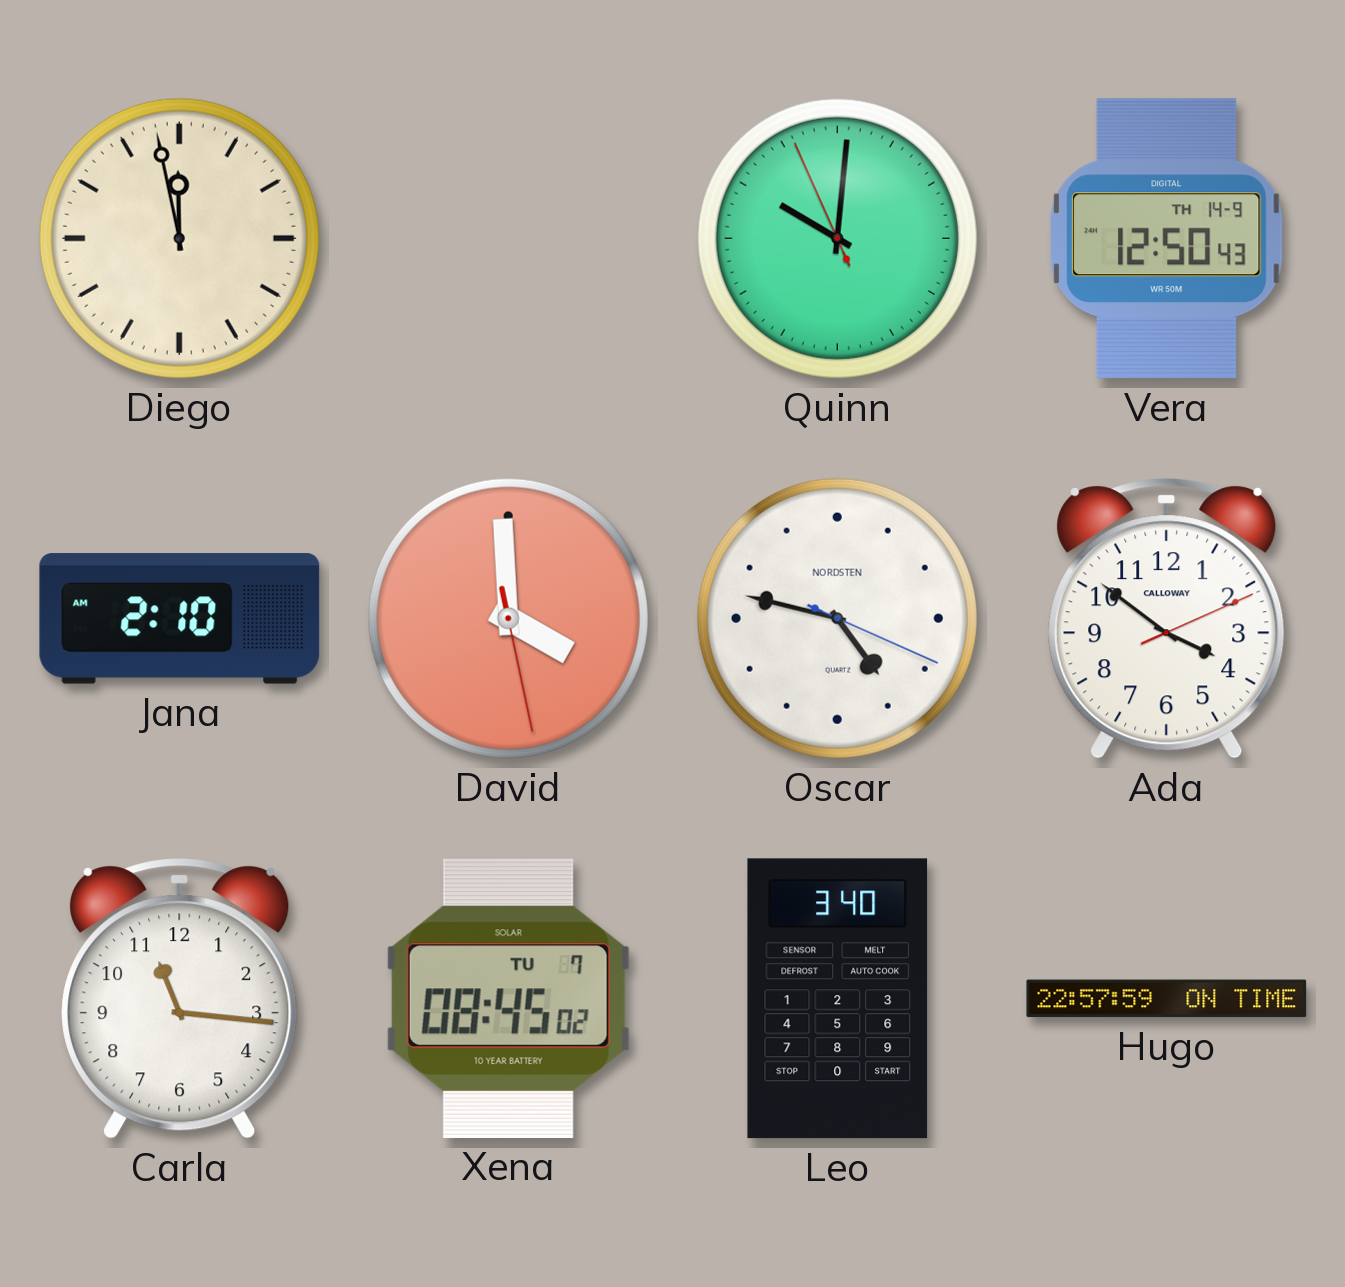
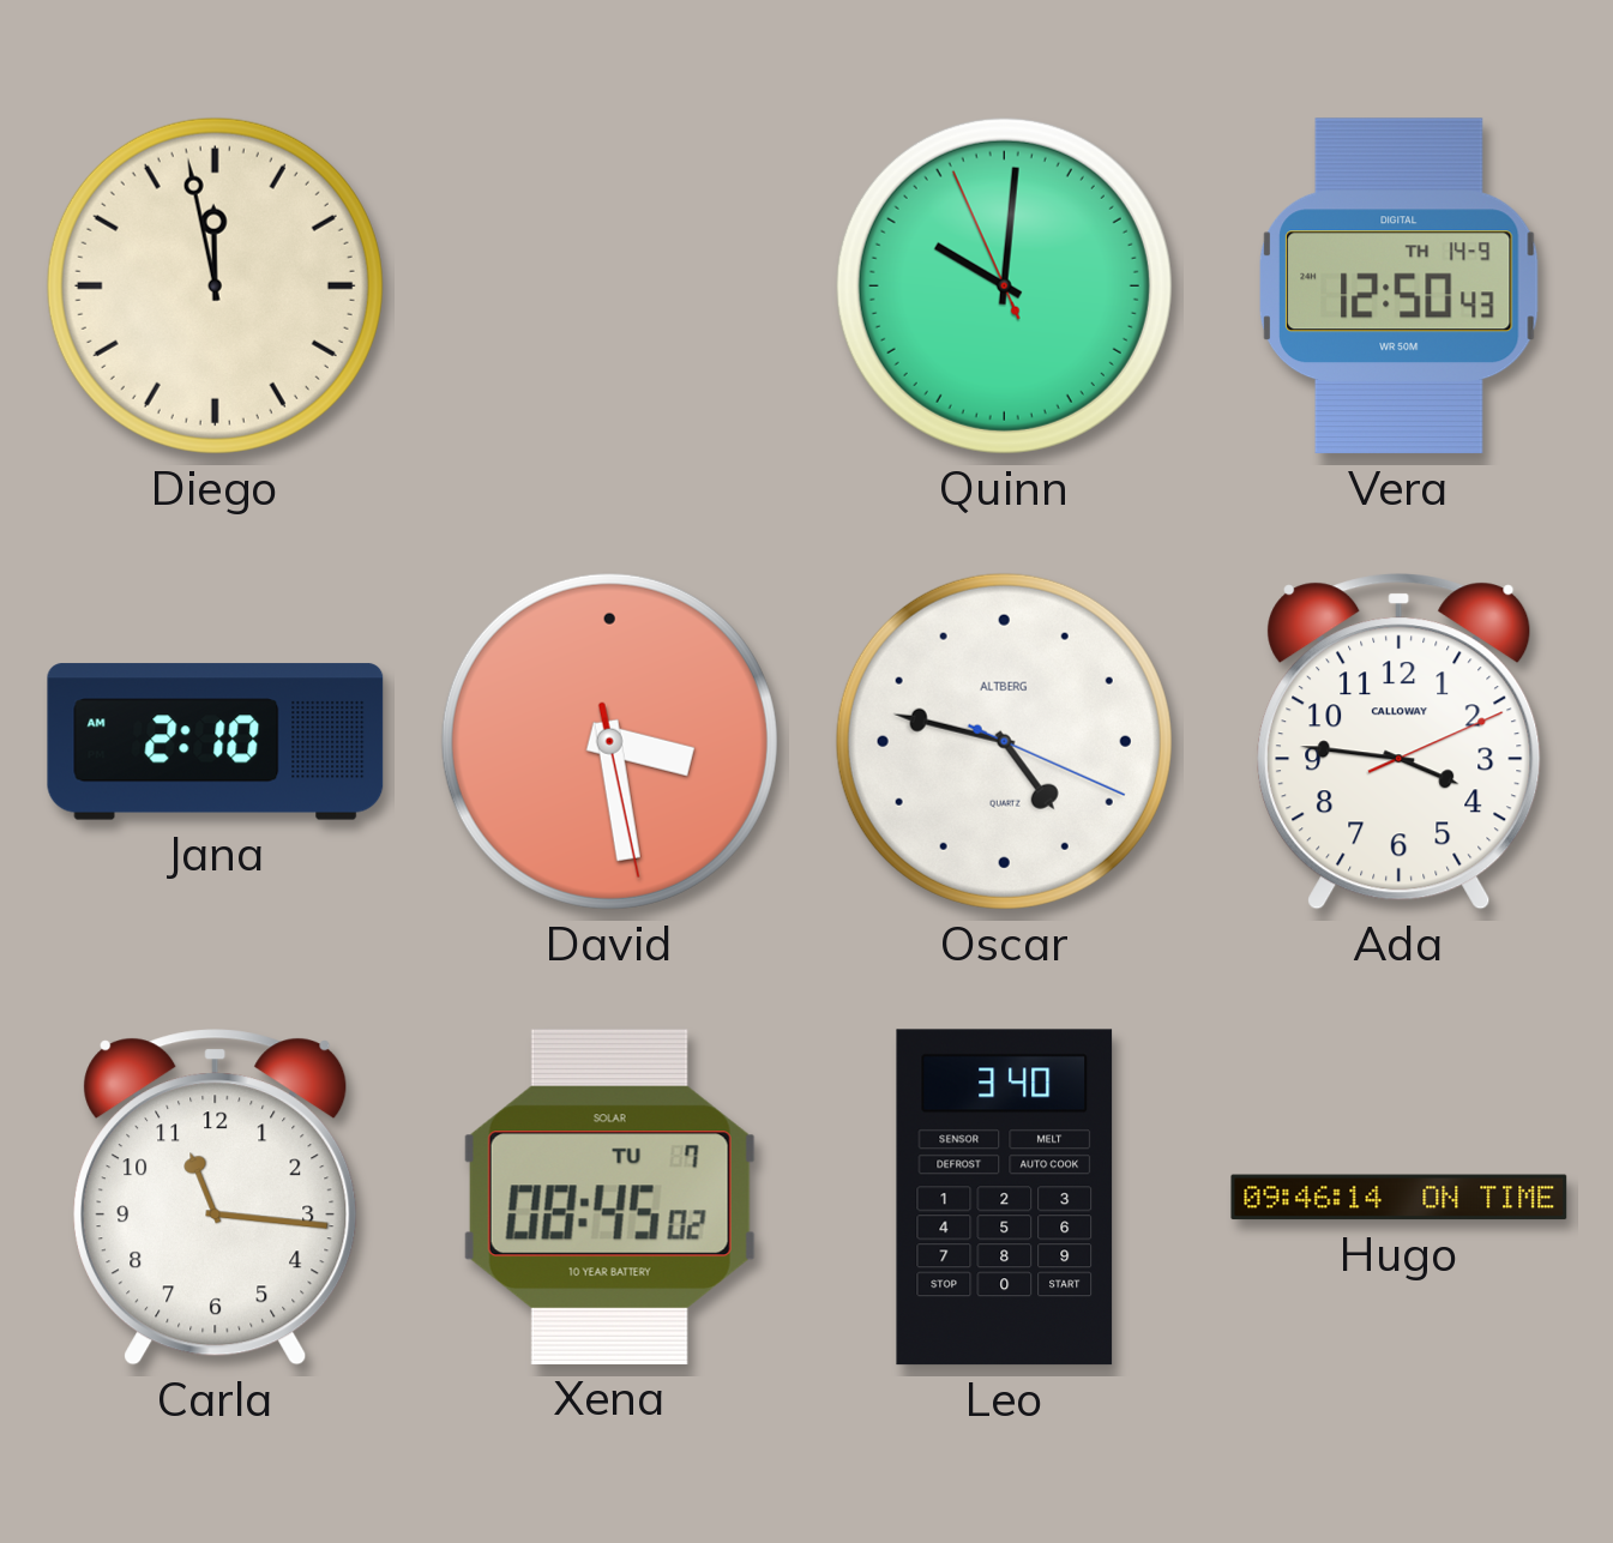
David: 3:59 -> 3:28 (609, 741)
Oscar brand: NORDSTEN -> ALTBERG (1004, 741)
Ada: 3:51 -> 3:46 (1400, 742)
Hugo: 22:57 -> 09:46 (1400, 1198)
